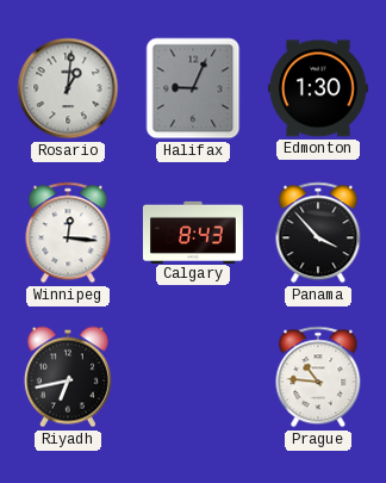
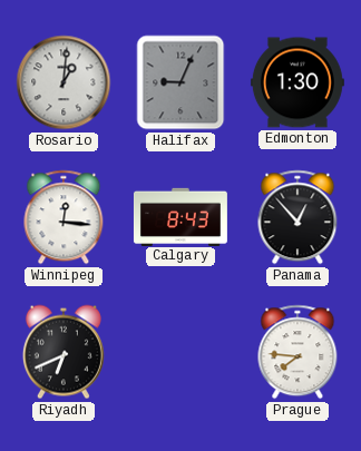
Panama: 3:53 -> 12:53 (297, 217)
Riyadh: 6:43 -> 6:41 (64, 352)
Prague: 10:46 -> 7:46 (297, 352)
